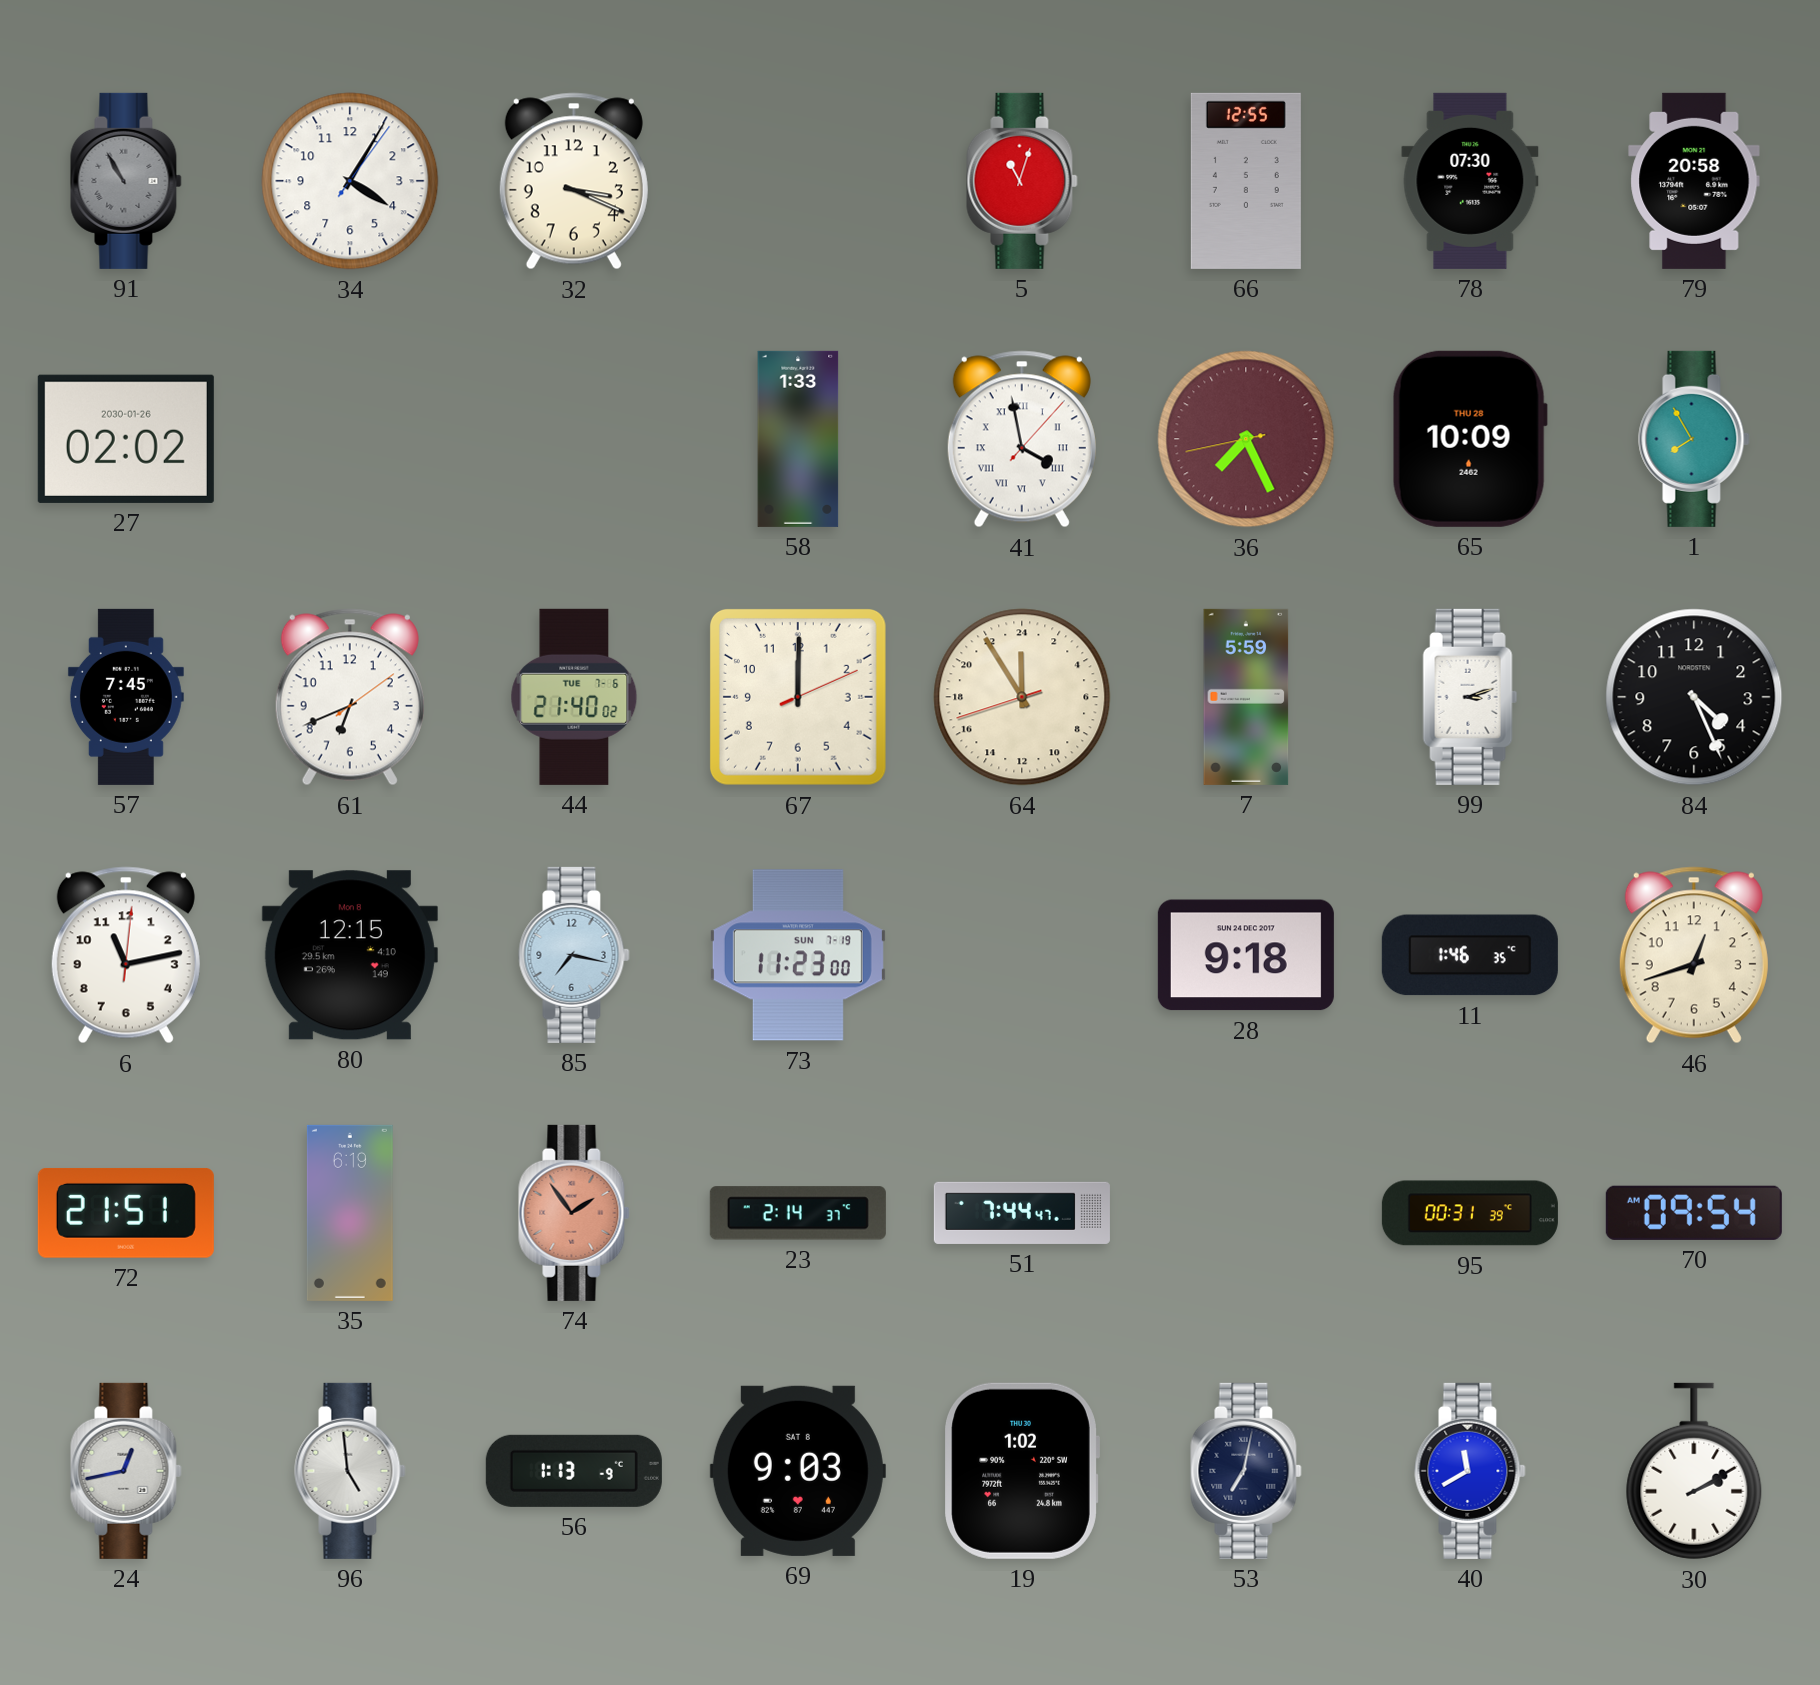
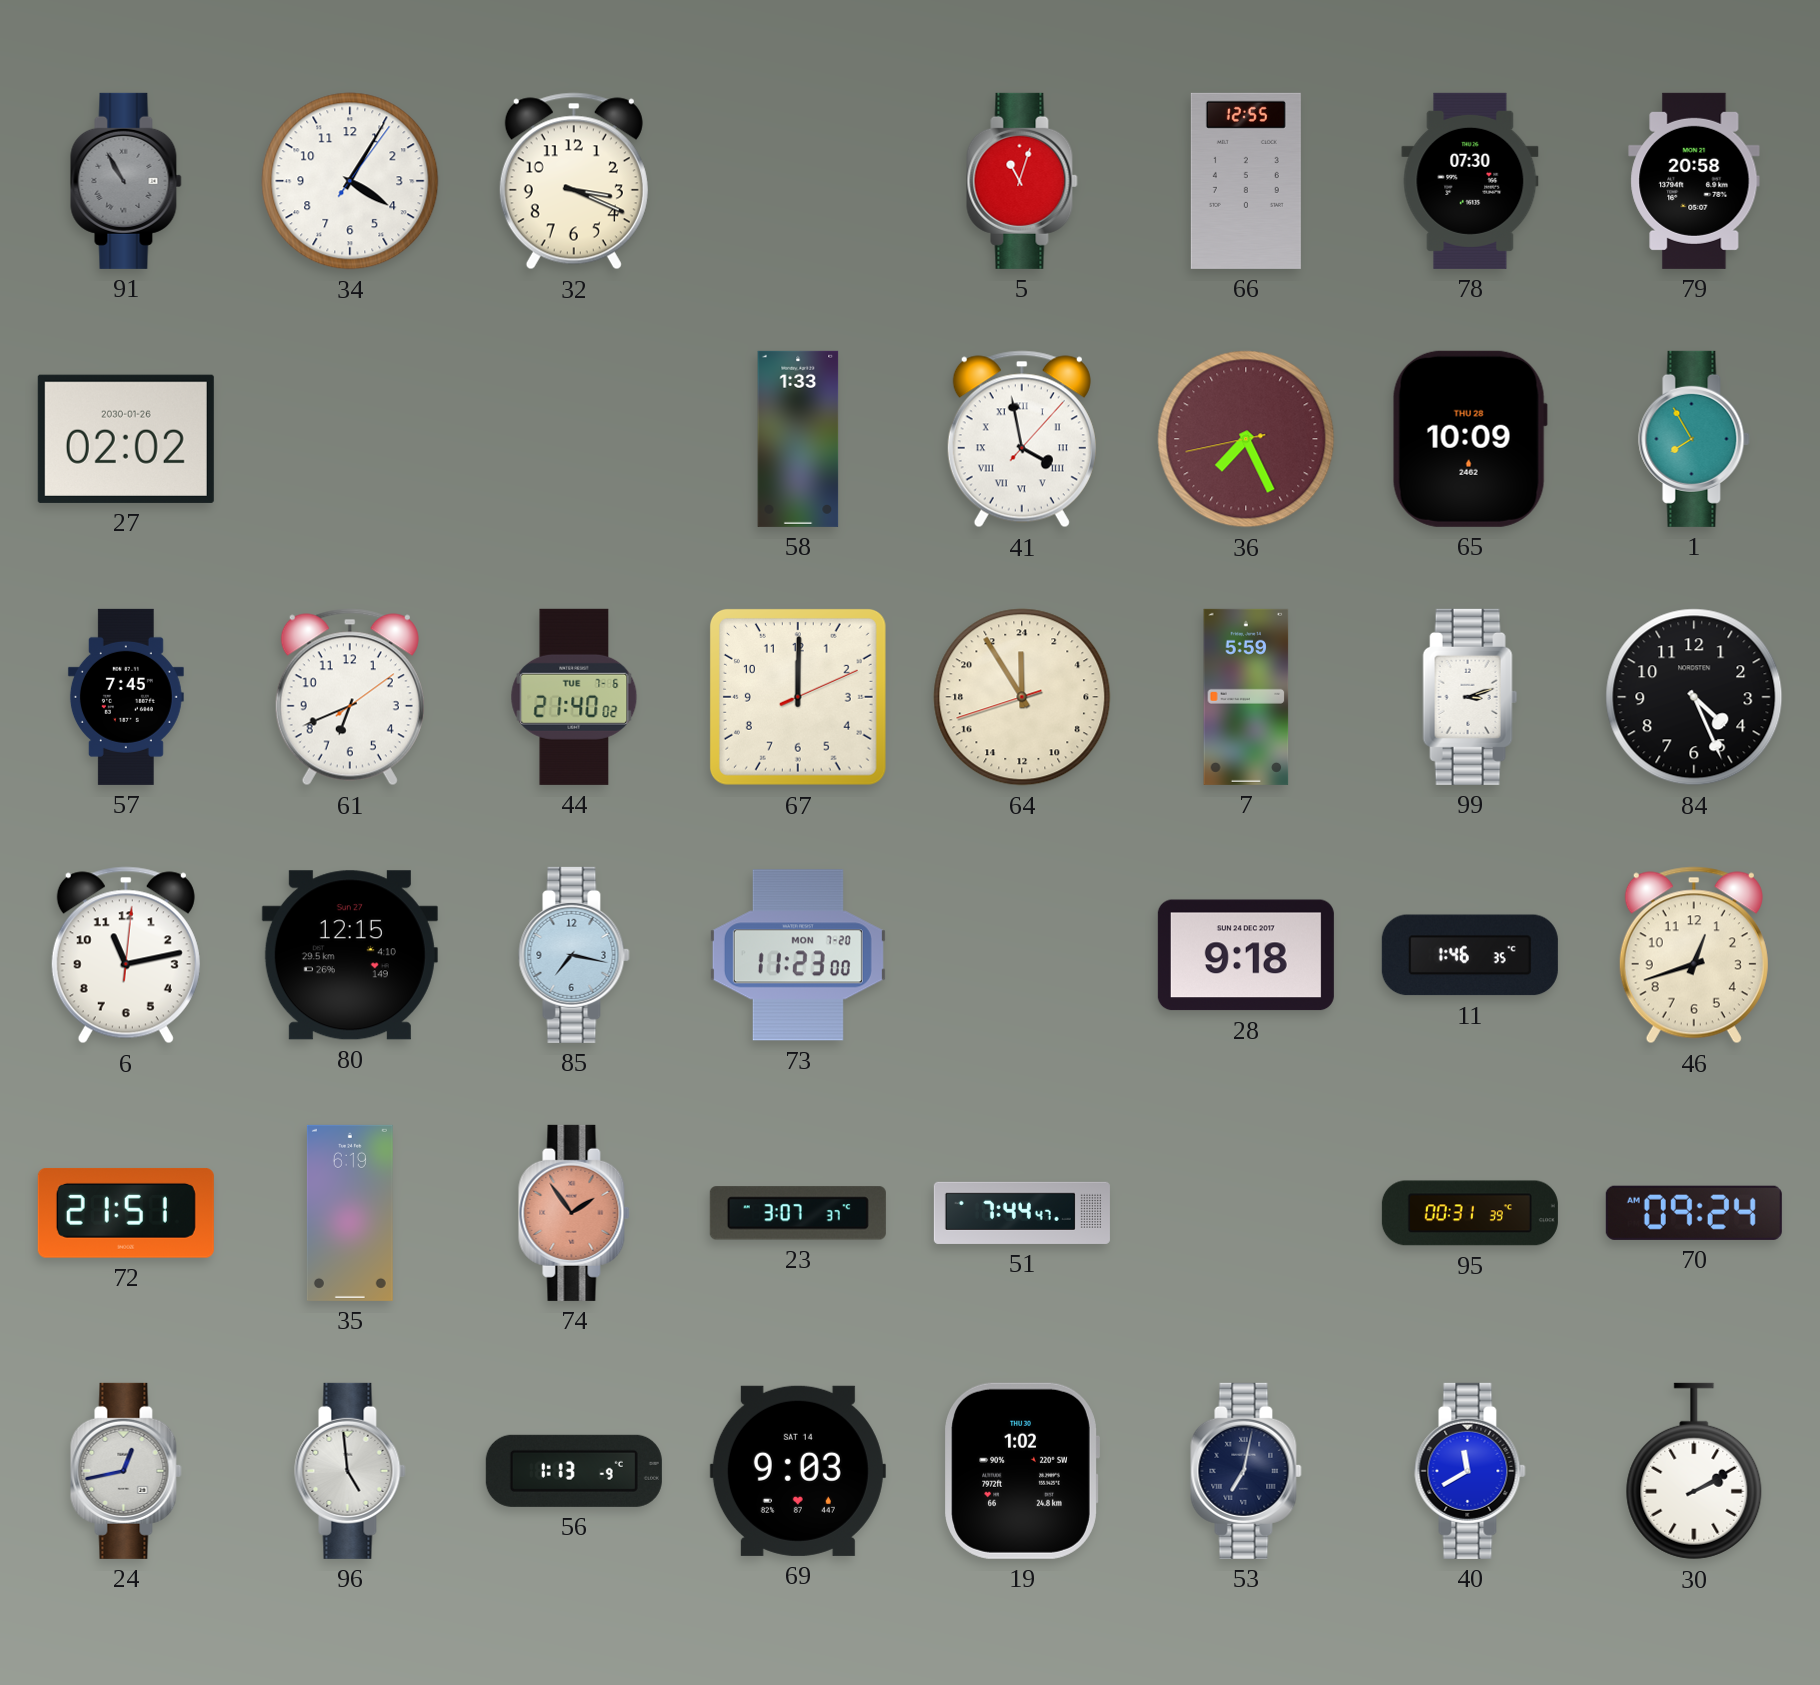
80 date: Mon 8 -> Sun 27 (350, 955)
73 date: SUN 7-19 -> MON 7-20 (798, 955)
23: 2:14 -> 3:07 (798, 1213)
70: 09:54 -> 09:24 (1694, 1213)
69 date: SAT 8 -> SAT 14 (798, 1471)
